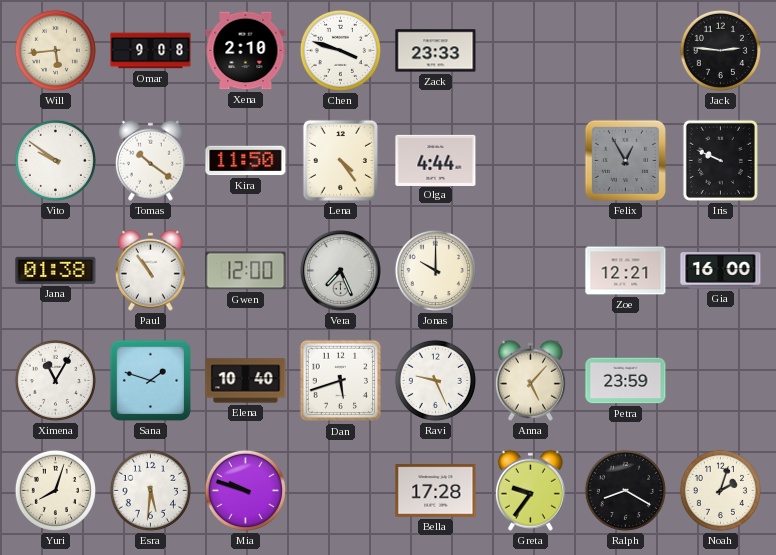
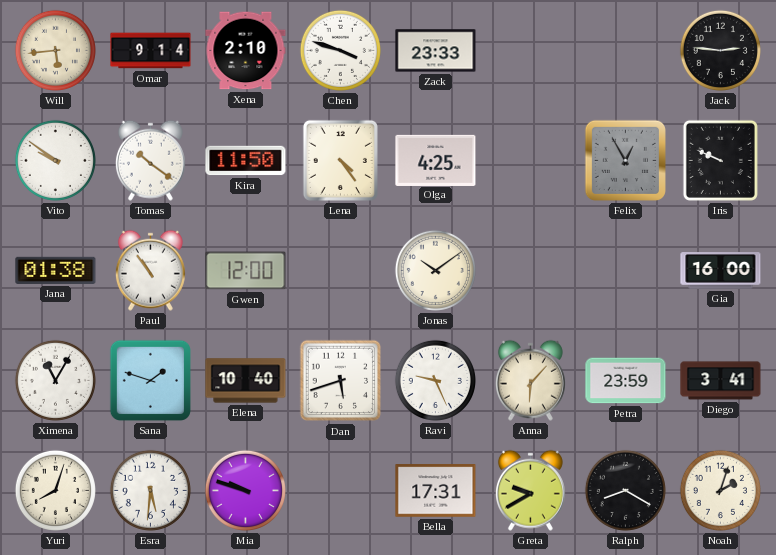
Omar: 9:08 -> 9:14 (151, 51)
Olga: 4:44 -> 4:25 (436, 160)
Vera: 7:26 -> none (340, 270)
Jonas: 10:00 -> 10:09 (435, 270)
Zoe: 12:21 -> none (626, 271)
Anna: 5:07 -> 6:07 (530, 380)
Diego: none -> 3:41 (721, 381)
Bella: 17:28 -> 17:31 (436, 491)
Greta: 9:36 -> 9:40 (530, 490)
